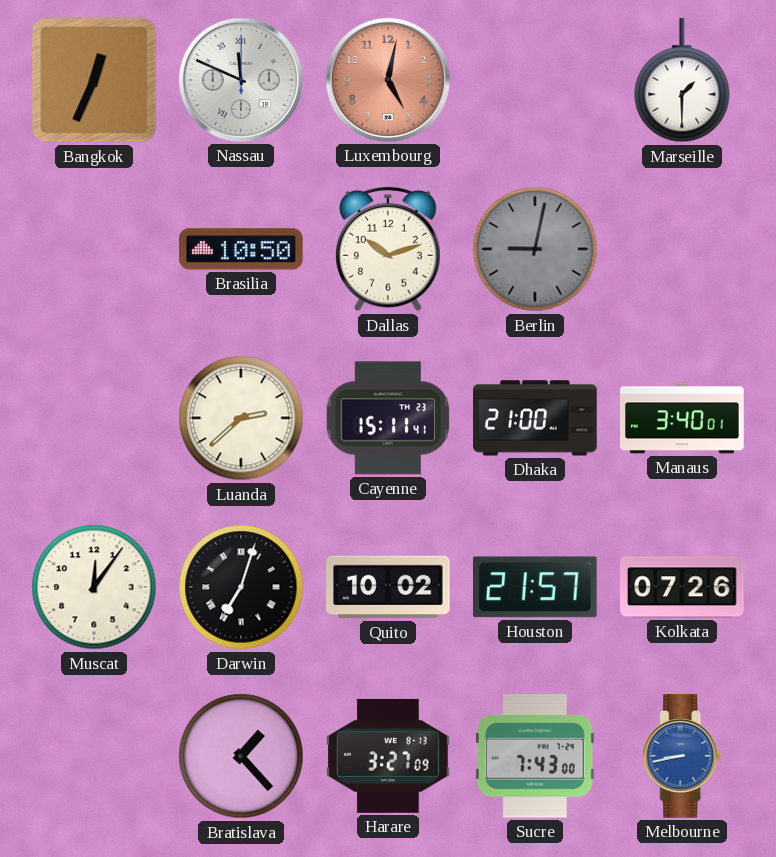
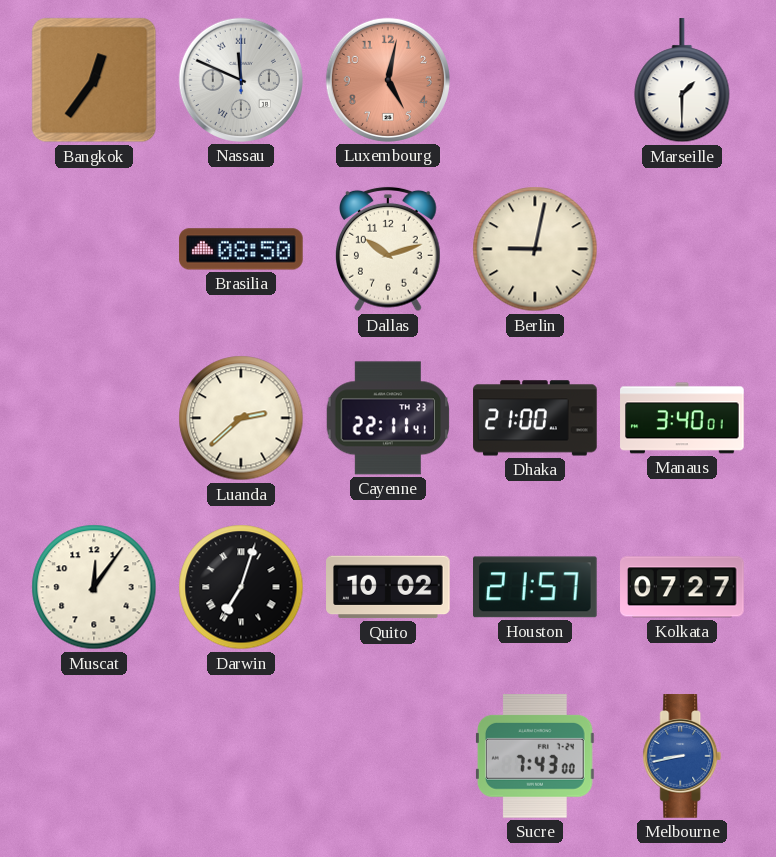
Bangkok: 12:34 -> 12:36 (94, 80)
Brasilia: 10:50 -> 08:50 (241, 249)
Berlin dial: grey -> cream (535, 249)
Cayenne: 15:11 -> 22:11 (388, 418)
Kolkata: 07:26 -> 07:27 (682, 587)
Bratislava: 1:23 -> none (241, 756)
Harare: 3:27 -> none (388, 756)
